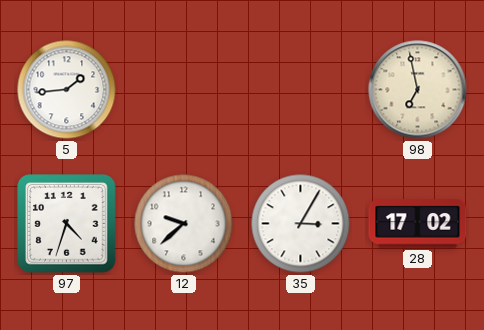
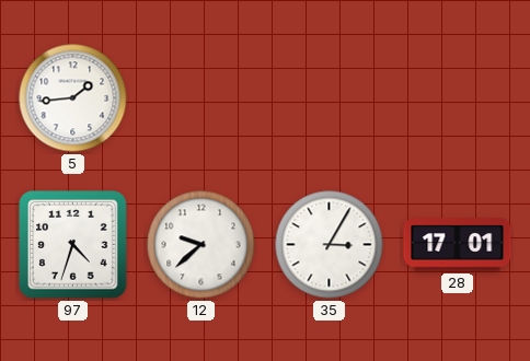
98: 6:58 -> none (418, 90)
28: 17:02 -> 17:01 (458, 245)
